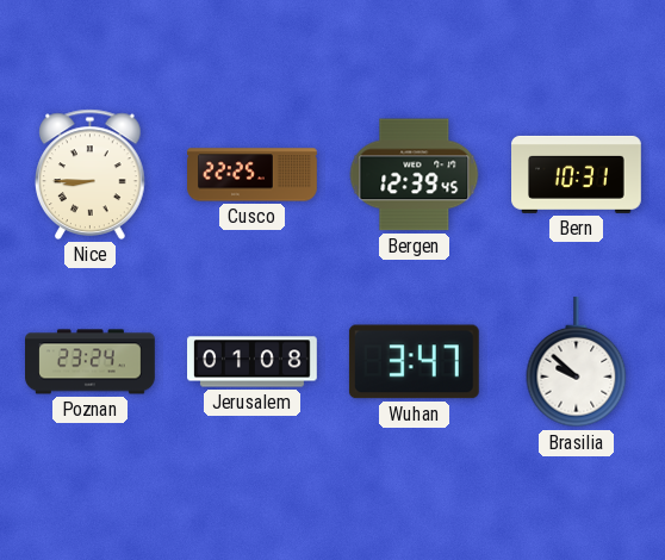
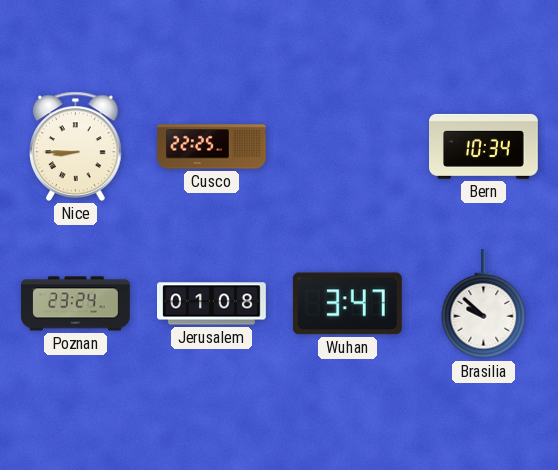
Bergen: 12:39 -> none (415, 175)
Bern: 10:31 -> 10:34 (484, 146)
